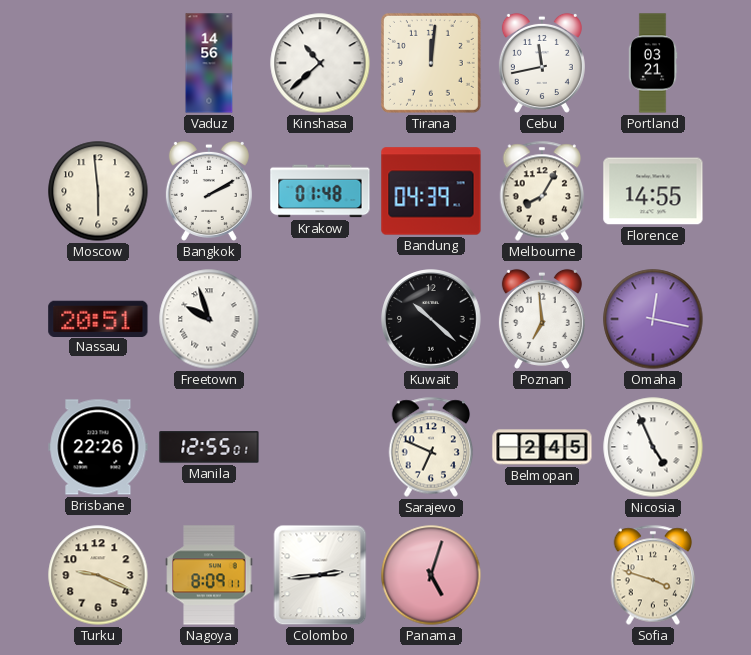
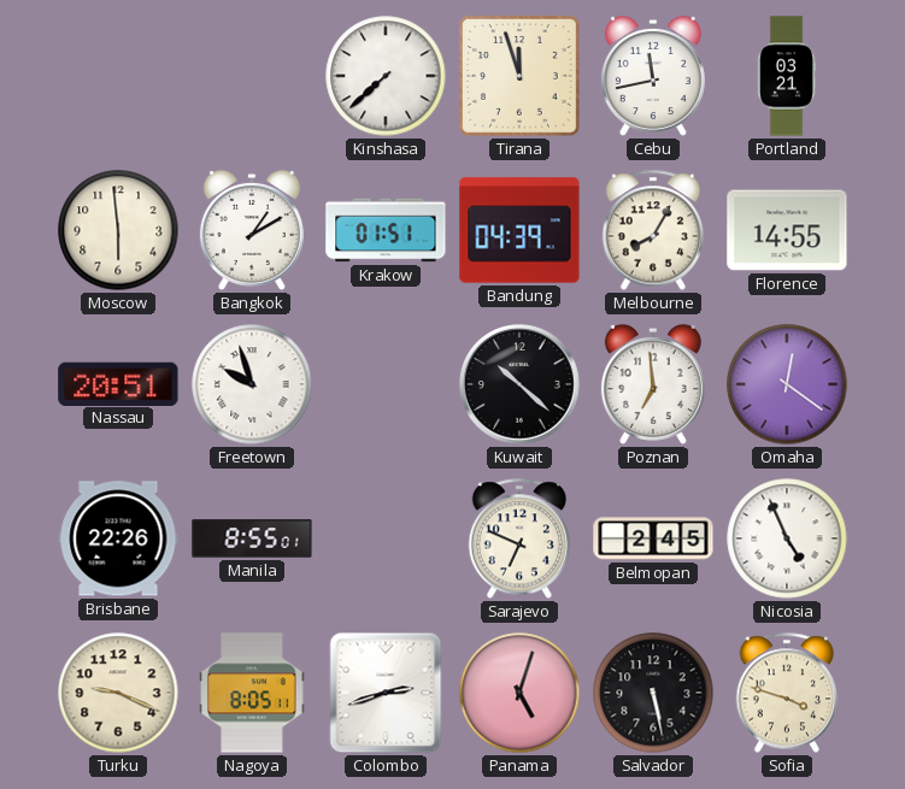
Vaduz: 14:56 -> none (209, 63)
Kinshasa: 10:38 -> 7:38 (386, 76)
Tirana: 12:01 -> 11:57 (519, 76)
Bangkok: 2:10 -> 1:10 (252, 230)
Krakow: 01:48 -> 01:51 (386, 230)
Omaha: 12:17 -> 12:21 (787, 384)
Manila: 12:55 -> 8:55 (252, 538)
Nagoya: 8:09 -> 8:05 (252, 693)
Colombo: 2:44 -> 2:42 (386, 693)
Salvador: none -> 5:28 (653, 693)
